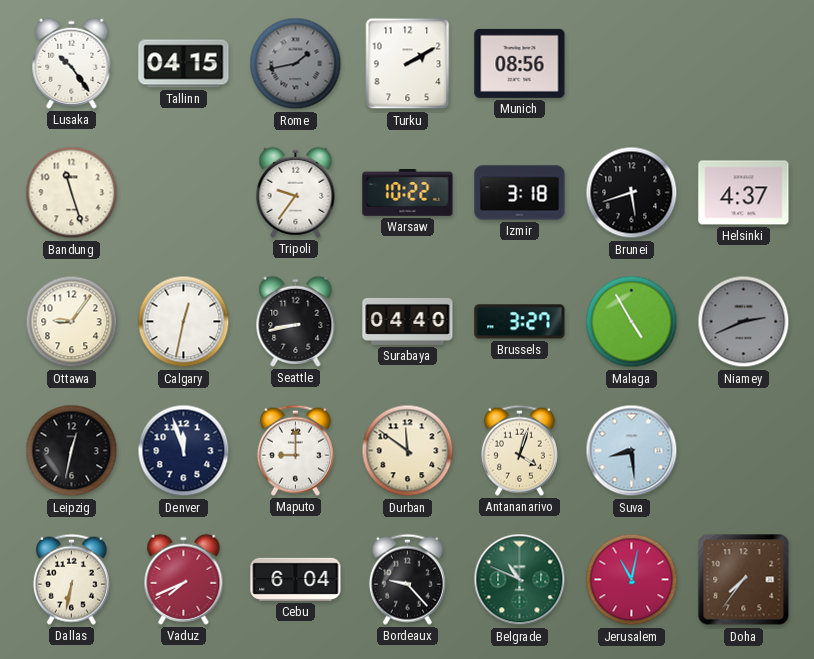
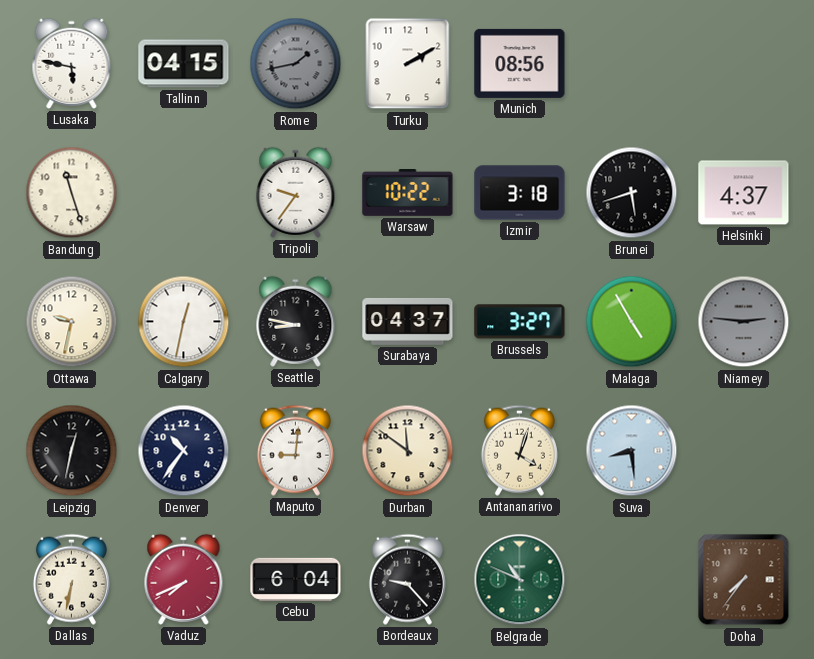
Lusaka: 10:24 -> 5:47 (72, 63)
Ottawa: 9:06 -> 9:32 (72, 322)
Seattle: 8:43 -> 8:47 (296, 321)
Surabaya: 04:40 -> 04:37 (408, 321)
Niamey: 2:41 -> 2:46 (744, 322)
Denver: 11:57 -> 10:36 (184, 451)
Maputo: 9:00 -> 9:01 (295, 450)
Jerusalem: 11:02 -> none (632, 580)
